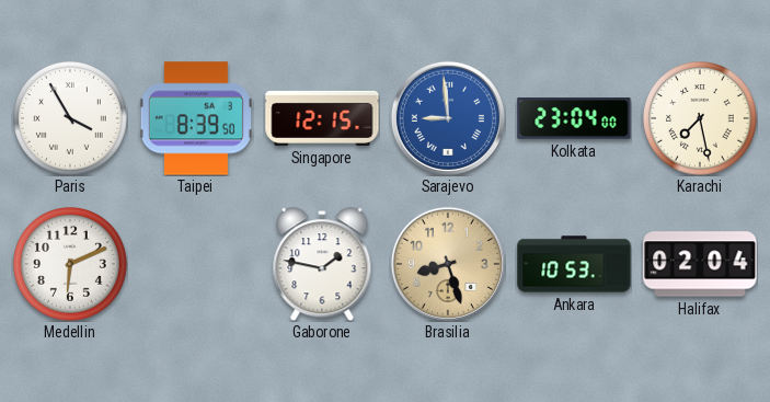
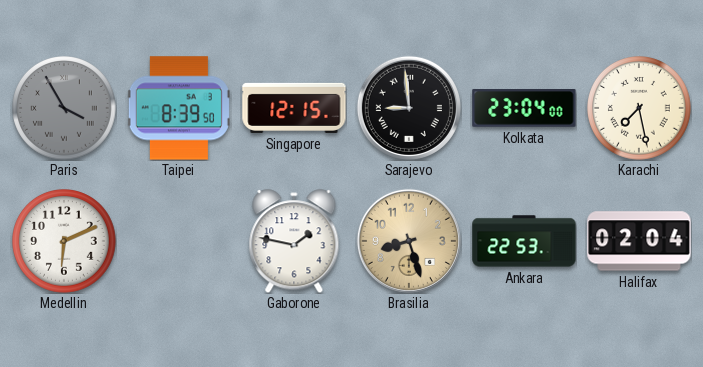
Paris dial: white -> grey (65, 109)
Sarajevo dial: blue -> black (409, 108)
Ankara: 10:53 -> 22:53 (524, 241)
